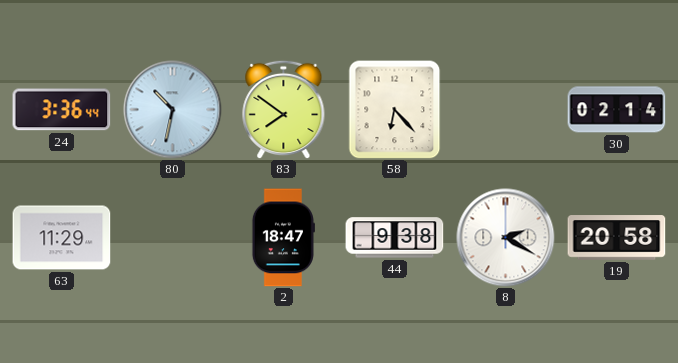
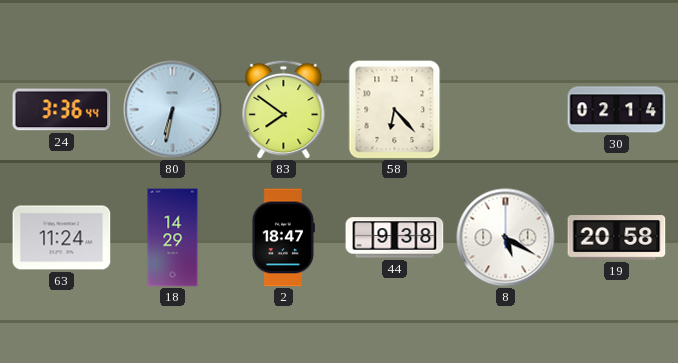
80: 10:32 -> 6:32 (173, 110)
63: 11:29 -> 11:24 (62, 238)
18: none -> 14:29 (173, 238)
8: 2:20 -> 5:20 (506, 238)
